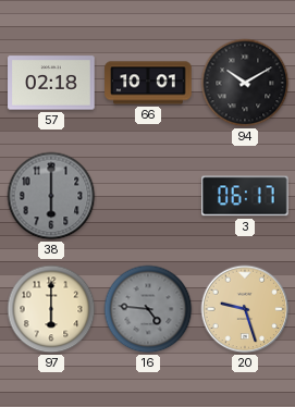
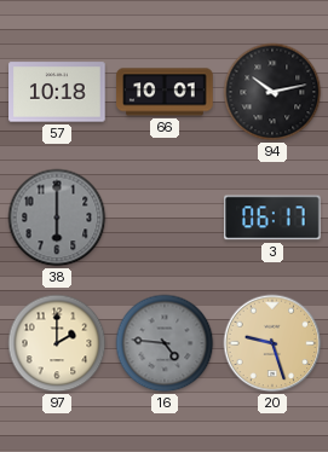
57: 02:18 -> 10:18 (57, 92)
94: 10:10 -> 10:13 (272, 92)
97: 6:00 -> 2:00 (57, 343)
